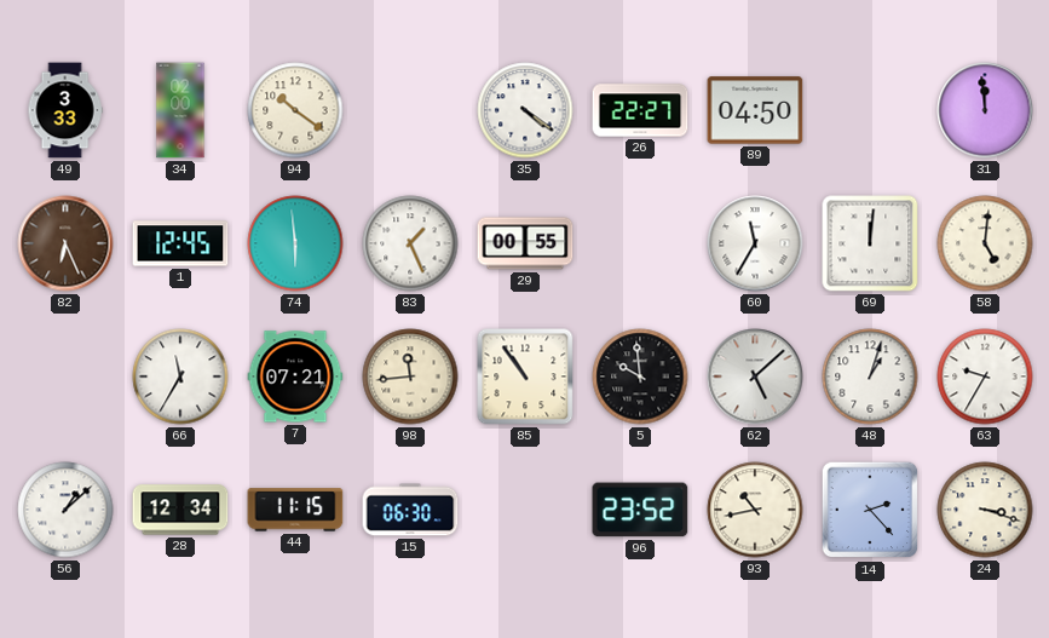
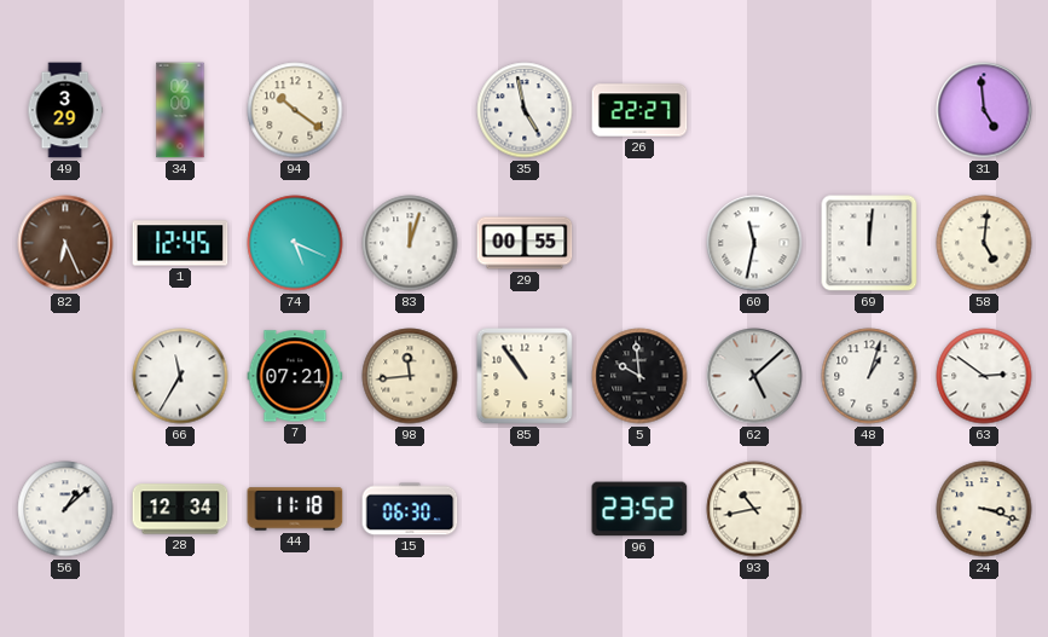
49: 3:33 -> 3:29 (65, 110)
35: 4:21 -> 4:58 (525, 110)
89: 04:50 -> none (755, 110)
31: 11:59 -> 4:59 (984, 110)
74: 5:59 -> 5:19 (295, 243)
83: 1:26 -> 12:03 (410, 243)
60: 11:35 -> 11:32 (754, 243)
63: 9:35 -> 2:51 (984, 376)
44: 11:15 -> 11:18 (295, 509)
14: 2:23 -> none (870, 510)
